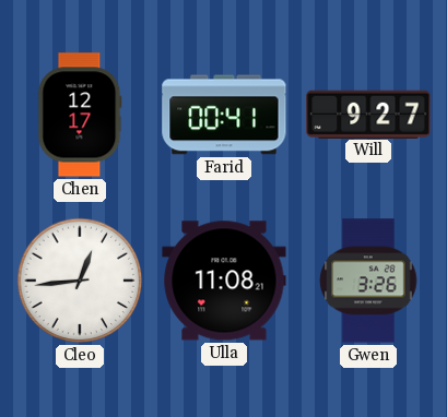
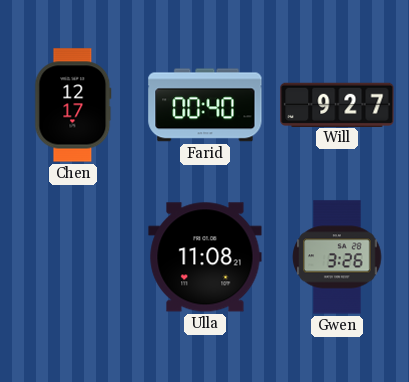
Farid: 00:41 -> 00:40 (205, 105)
Cleo: 12:44 -> none (80, 281)
